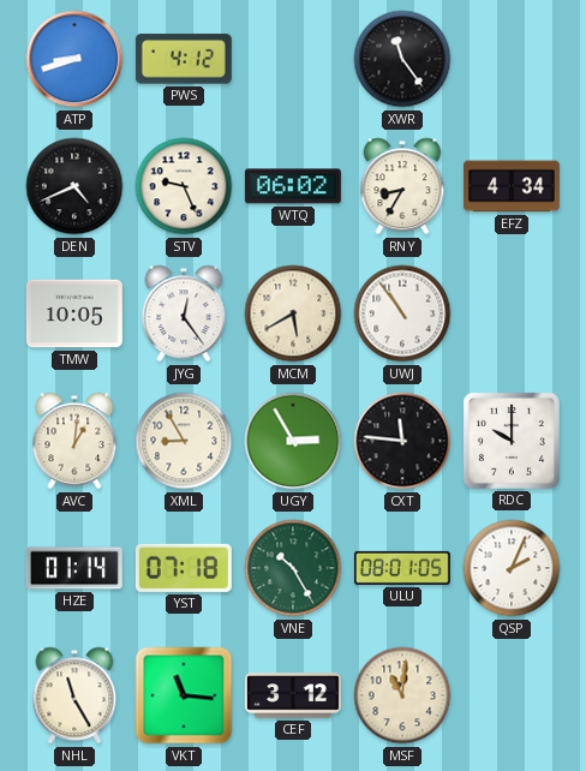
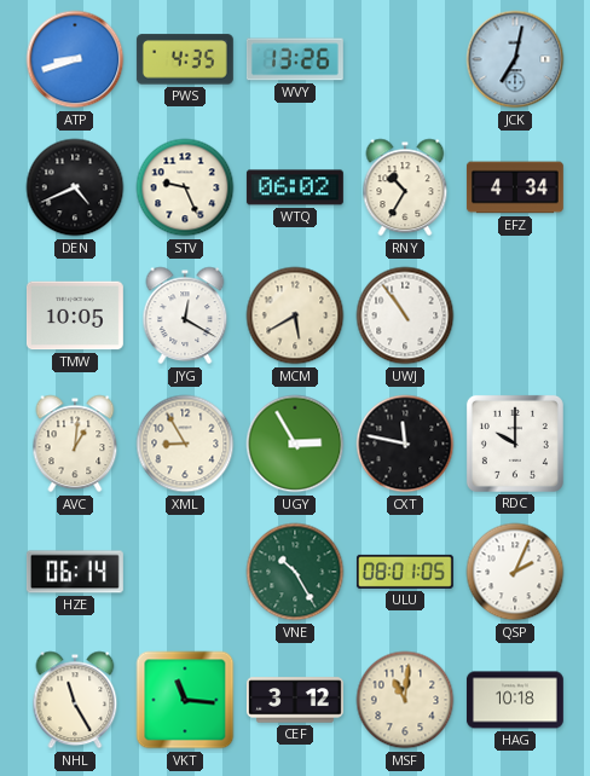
PWS: 4:12 -> 4:35 (185, 59)
WVY: none -> 13:26 (295, 59)
XWR: 11:24 -> none (402, 59)
JCK: none -> 7:02 (515, 59)
RNY: 8:35 -> 10:35 (405, 187)
JYG: 12:24 -> 12:20 (185, 315)
CXT: 11:46 -> 11:47 (405, 444)
HZE: 01:14 -> 06:14 (75, 572)
YST: 07:18 -> none (184, 568)
HAG: none -> 10:18 (515, 700)
